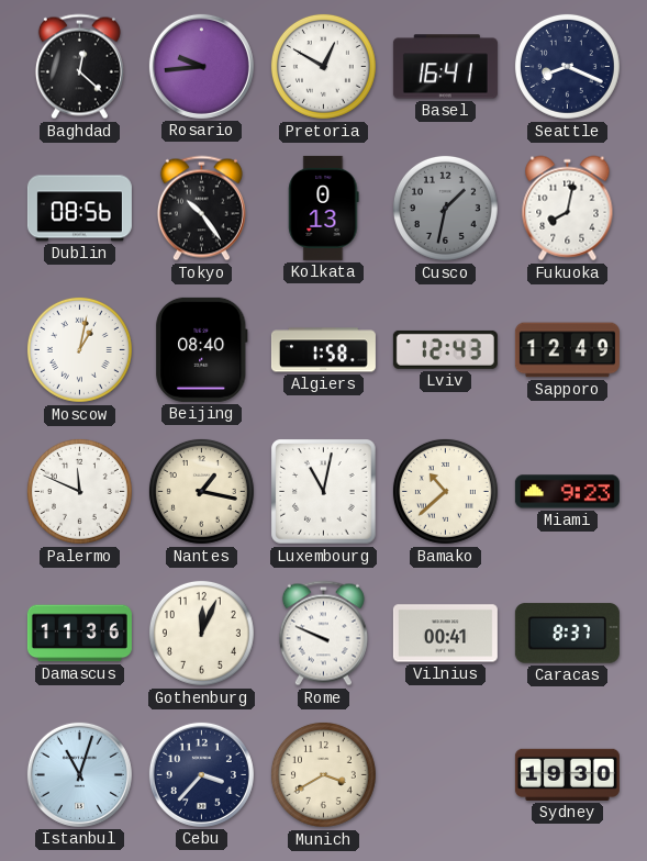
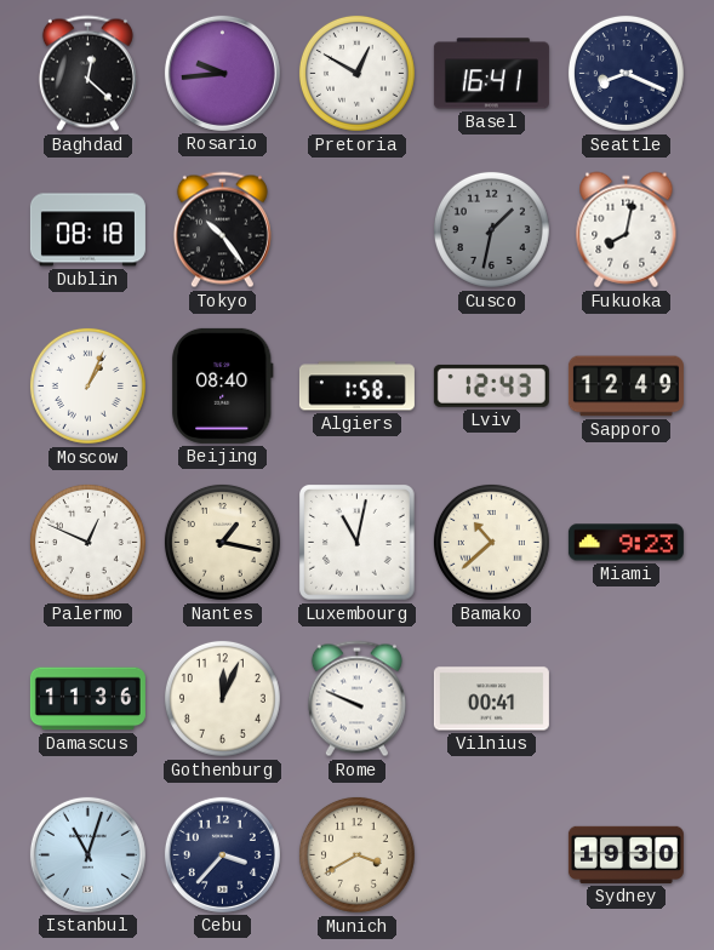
Dublin: 08:56 -> 08:18 (87, 230)
Kolkata: 0:13 -> none (324, 208)
Moscow: 1:02 -> 1:04 (87, 385)
Palermo: 11:49 -> 12:49 (87, 542)
Caracas: 8:37 -> none (567, 634)
